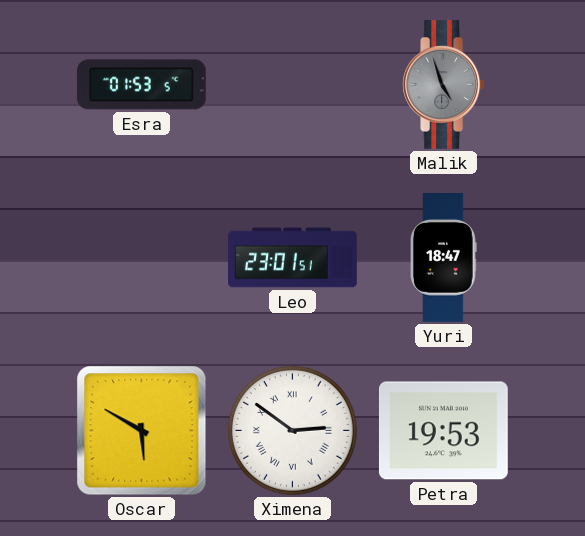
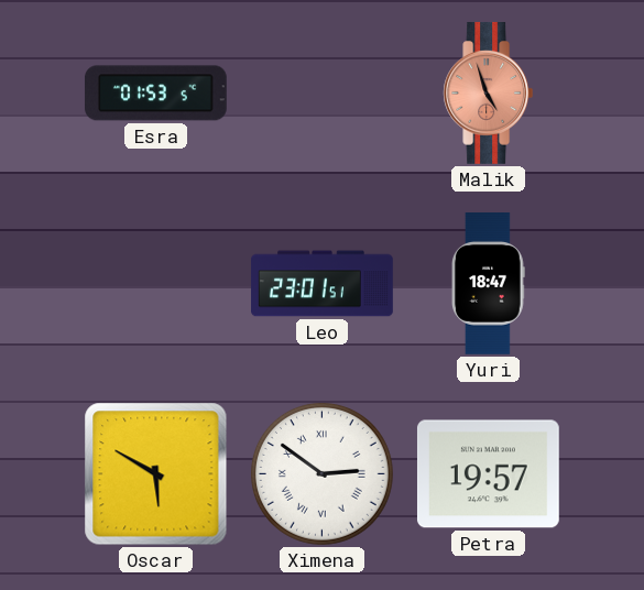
Malik dial: grey -> salmon (489, 94)
Petra: 19:53 -> 19:57 (488, 474)
